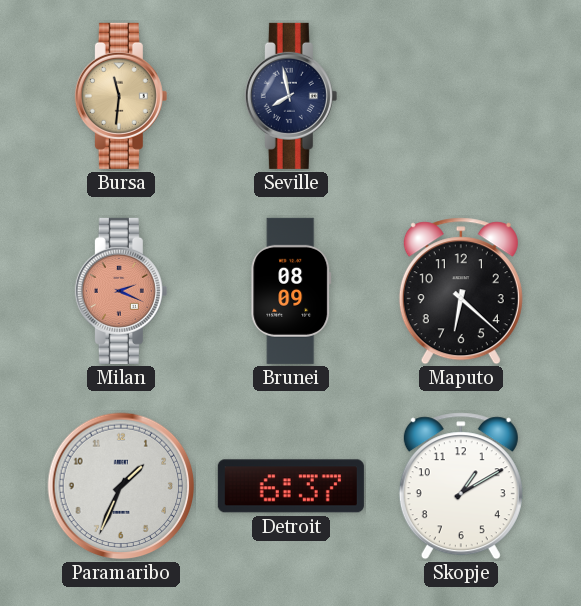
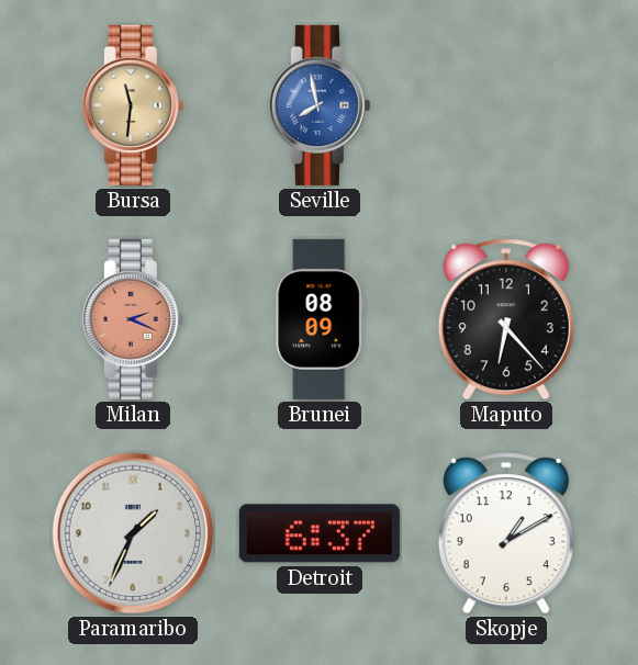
Seville dial: navy -> blue (320, 105)
Maputo: 6:22 -> 6:23 (506, 319)
